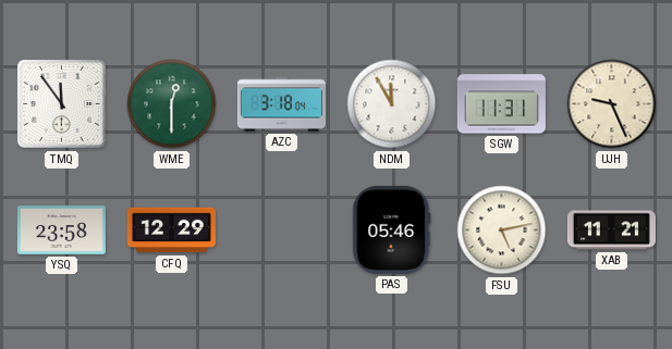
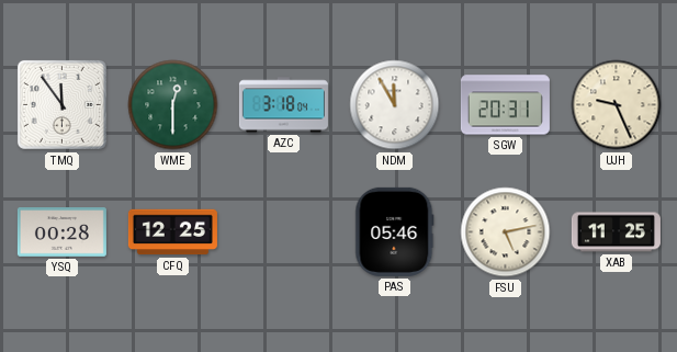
SGW: 11:31 -> 20:31 (505, 105)
YSQ: 23:58 -> 00:28 (61, 232)
CFQ: 12:29 -> 12:25 (172, 232)
XAB: 11:21 -> 11:25 (616, 232)
